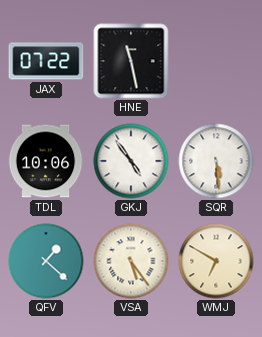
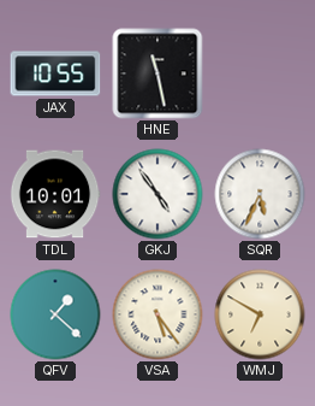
JAX: 07:22 -> 10:55 (55, 73)
TDL: 10:06 -> 10:01 (55, 194)
SQR: 5:29 -> 5:34 (260, 194)
